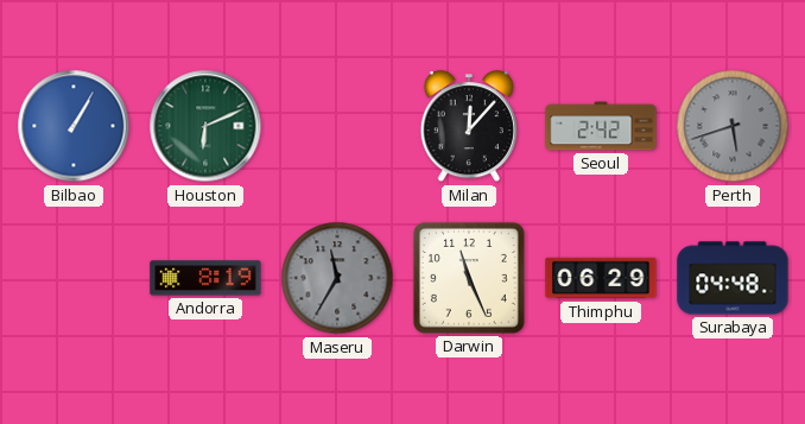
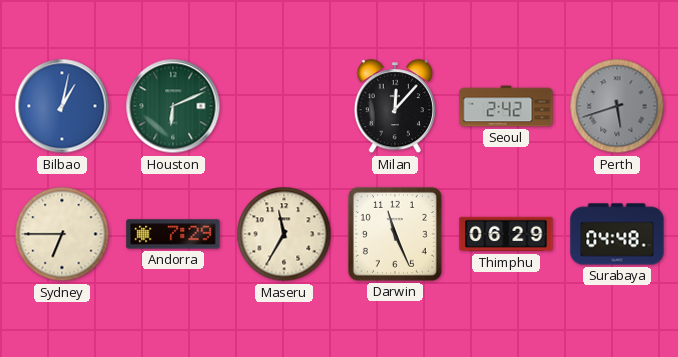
Bilbao: 1:05 -> 1:02 (62, 106)
Sydney: none -> 6:45 (62, 234)
Andorra: 8:19 -> 7:29 (173, 234)
Maseru dial: grey -> cream (284, 234)
